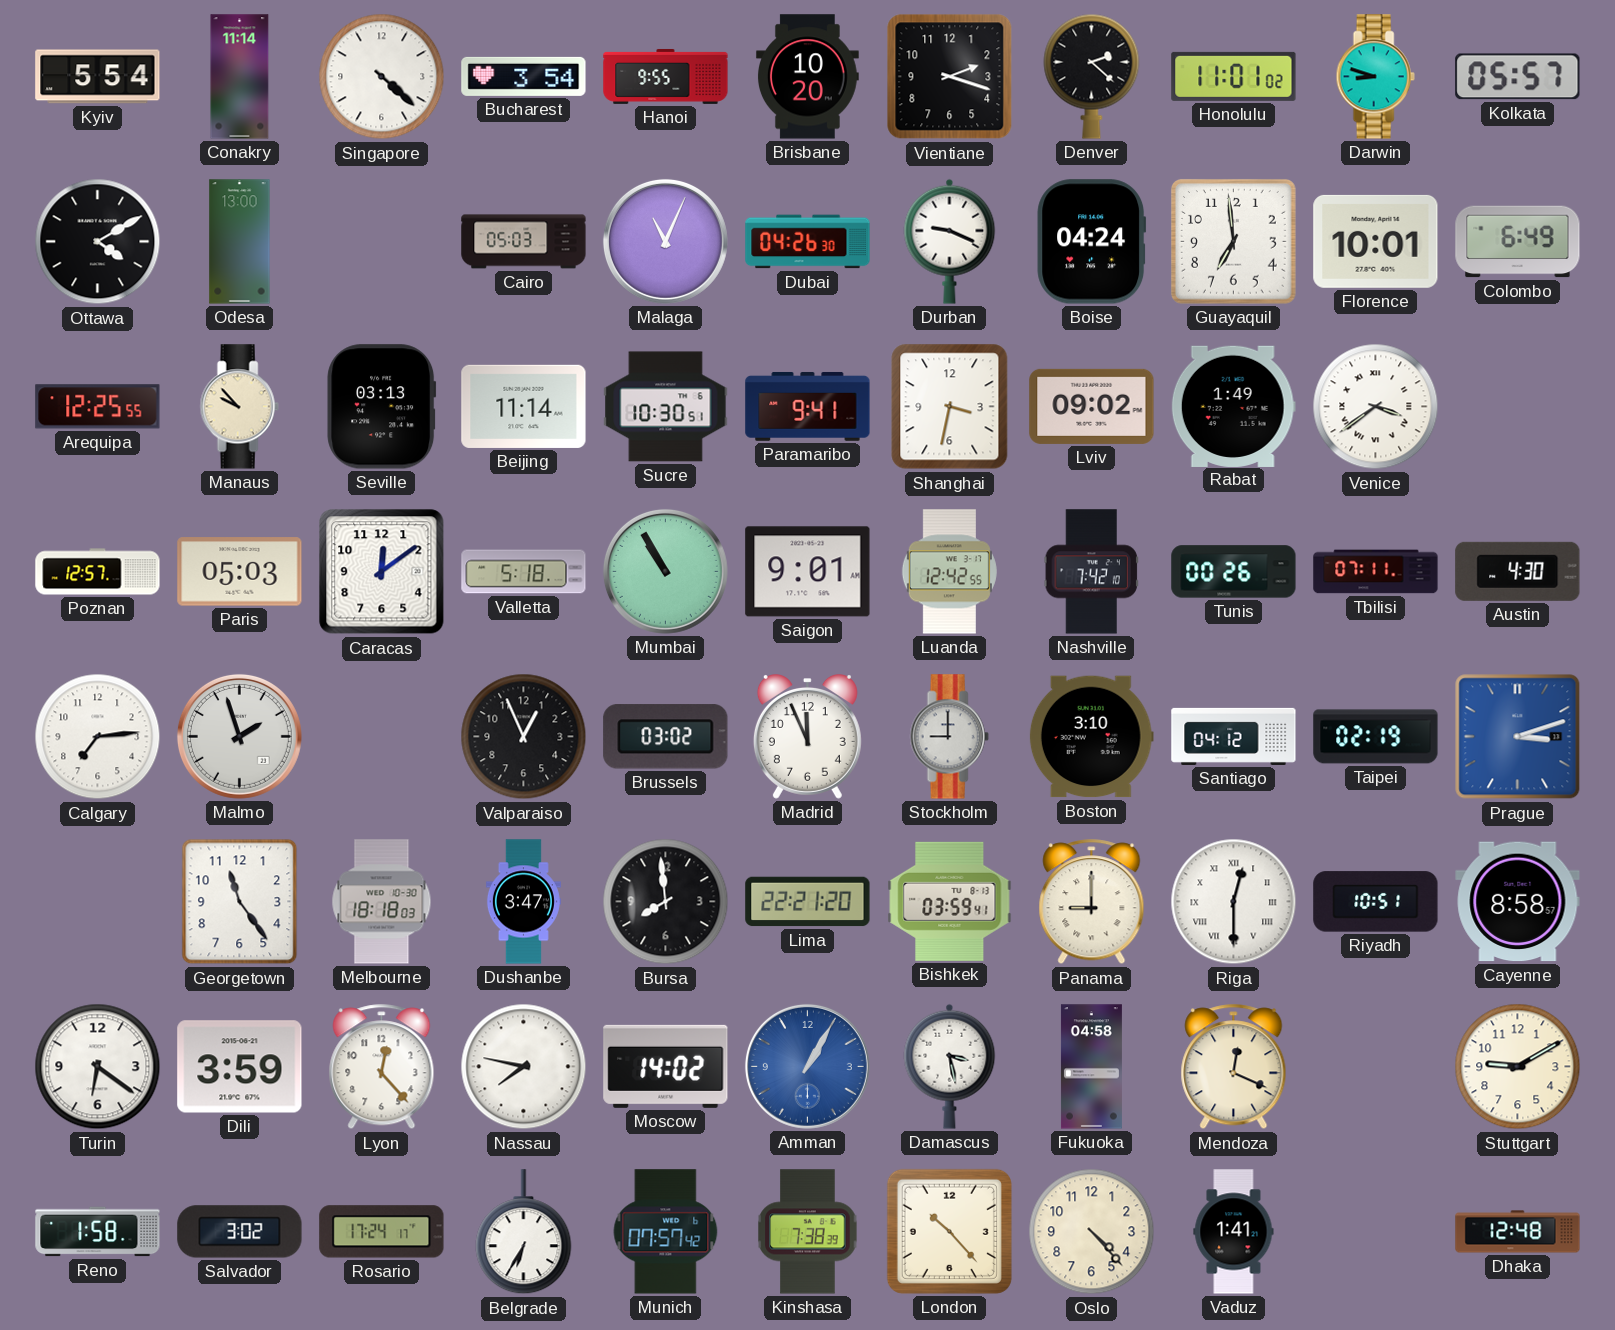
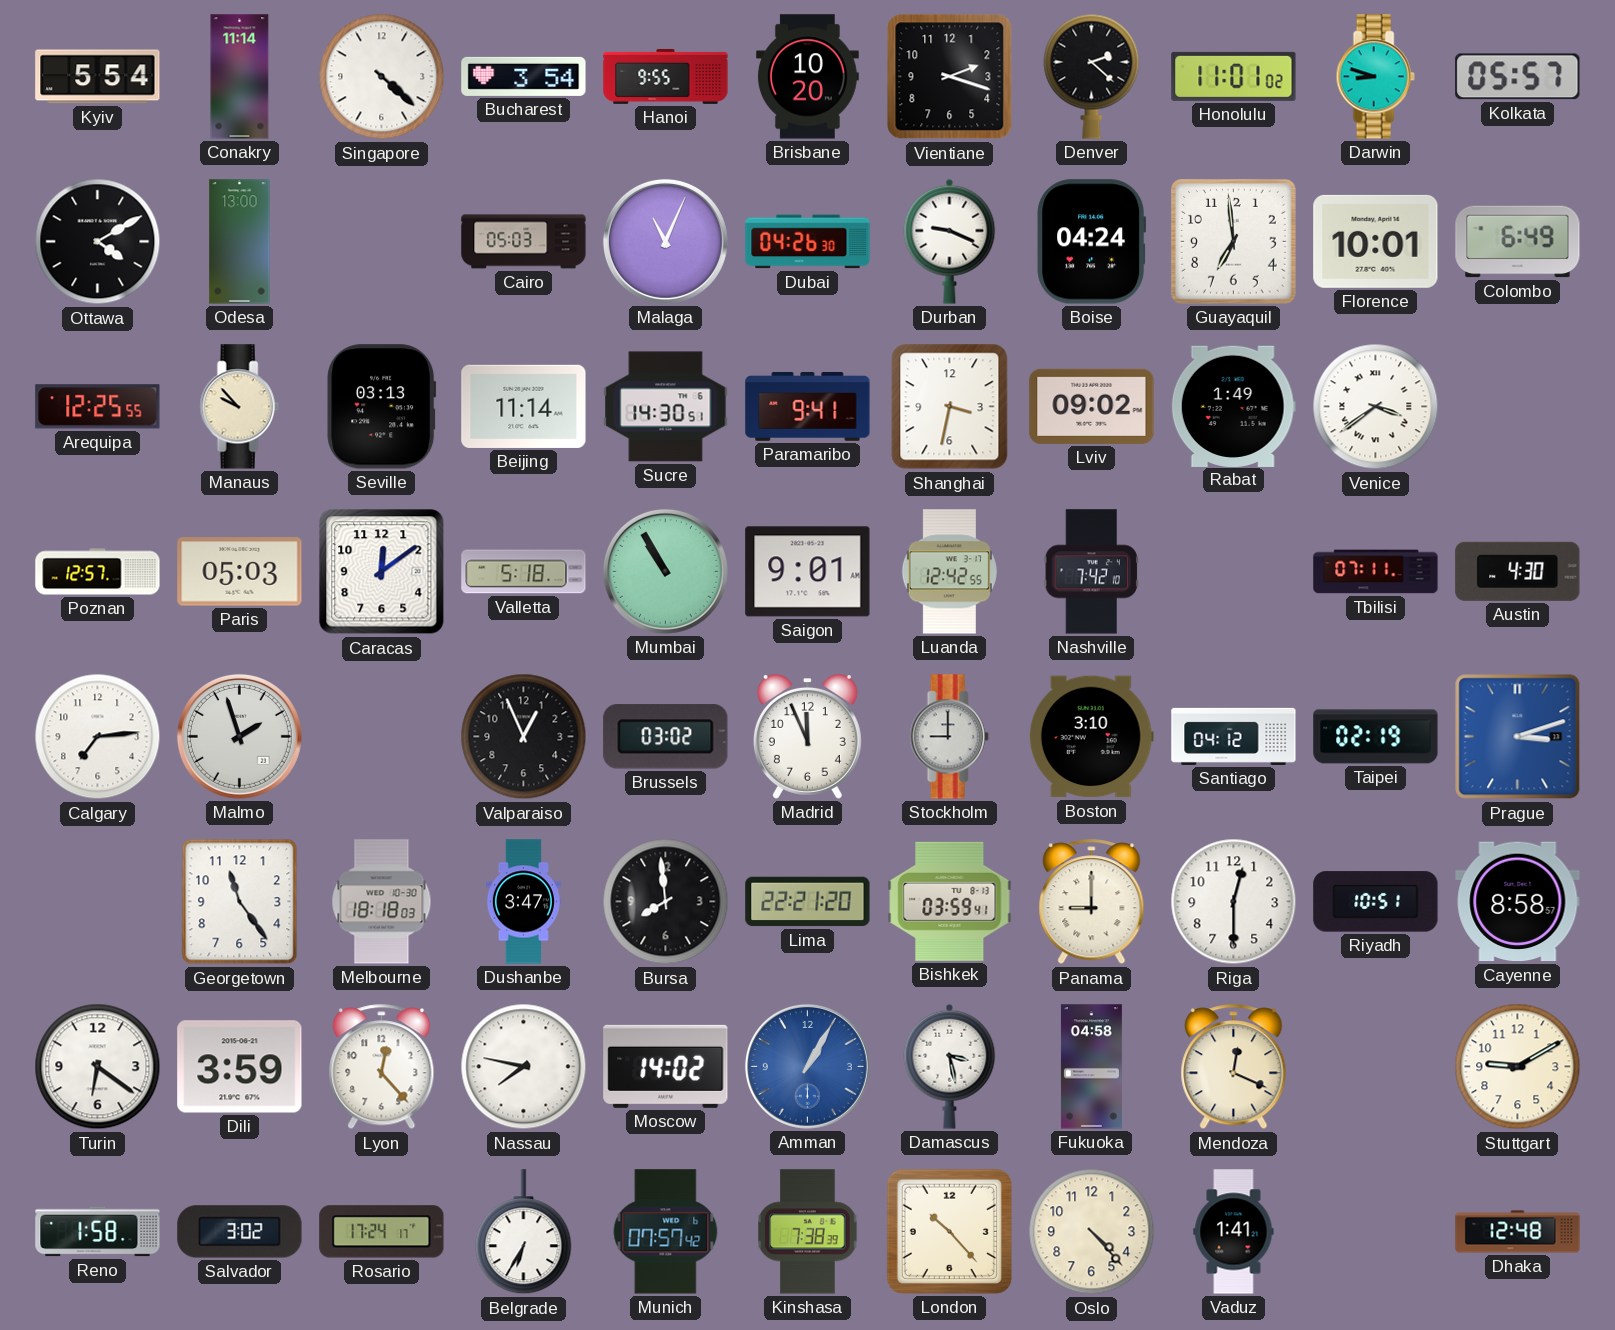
Sucre: 10:30 -> 14:30 (666, 407)
Tunis: 00:26 -> none (1234, 572)
Riga numerals: Roman -> Arabic (1234, 902)
